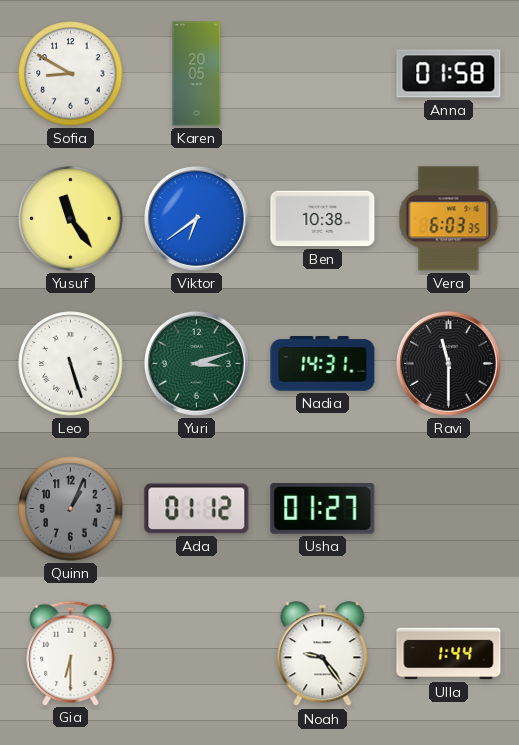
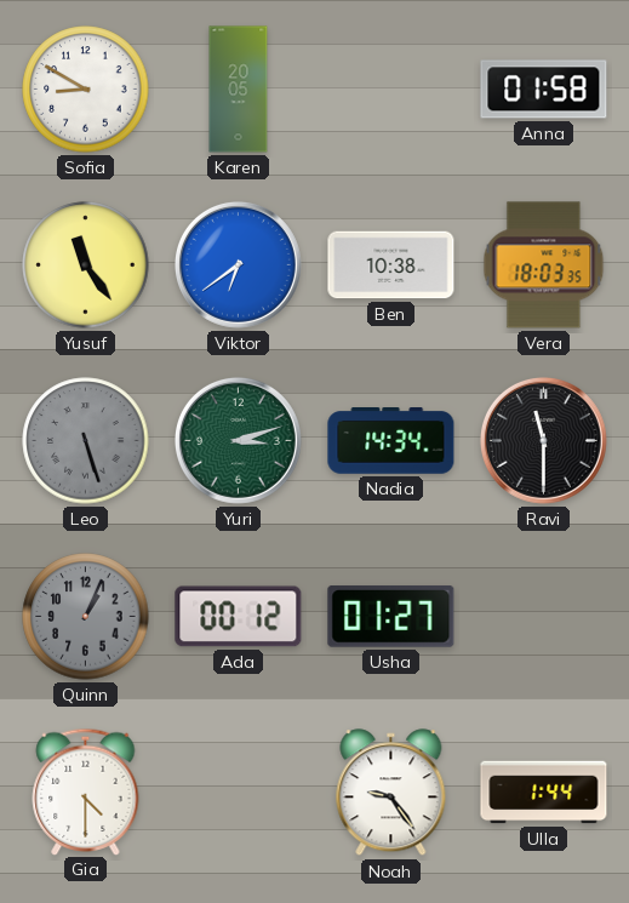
Vera: 6:03 -> 18:03 (544, 265)
Leo dial: white -> grey (86, 441)
Nadia: 14:31 -> 14:34 (391, 441)
Ada: 01:12 -> 00:12 (239, 617)
Gia: 6:30 -> 4:30 (86, 791)
